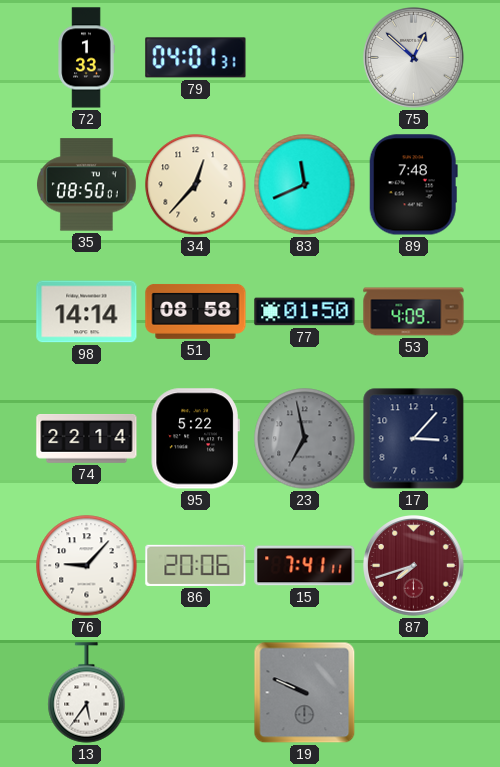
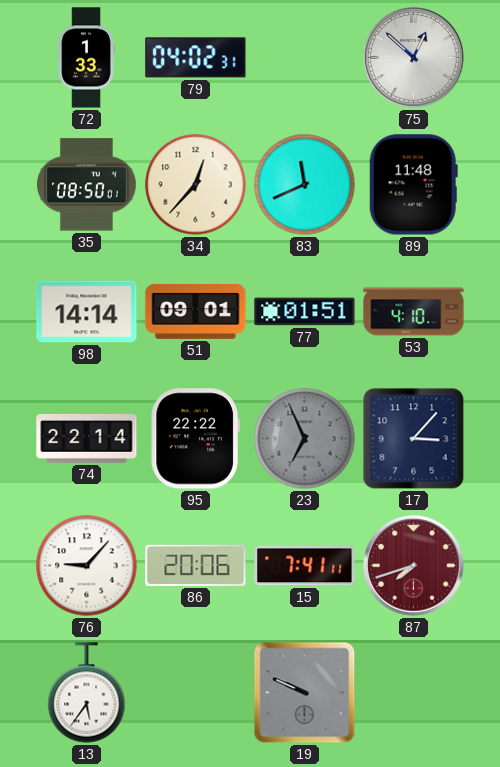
79: 04:01 -> 04:02 (196, 58)
89: 7:48 -> 11:48 (413, 185)
51: 08:58 -> 09:01 (196, 311)
77: 01:50 -> 01:51 (305, 312)
53: 4:09 -> 4:10 (414, 312)
95: 5:22 -> 22:22 (195, 439)
23: 6:58 -> 6:56 (305, 439)
